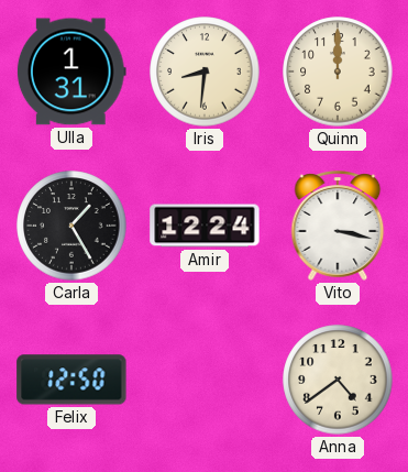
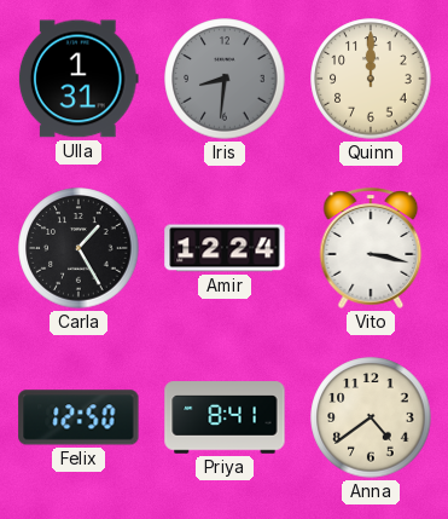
Iris dial: cream -> grey (225, 79)
Priya: none -> 8:41 (225, 417)
